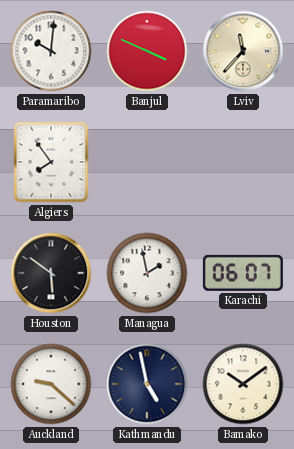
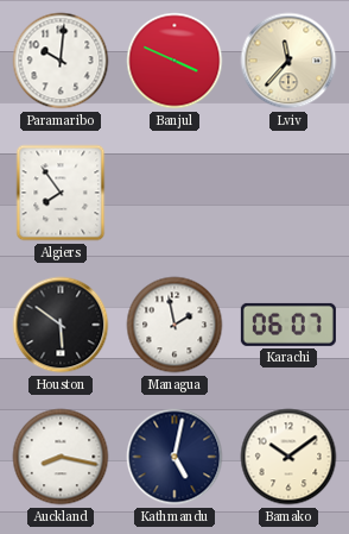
Auckland: 9:22 -> 8:17 (61, 457)
Kathmandu: 4:58 -> 5:02 (174, 457)
